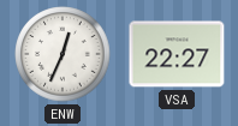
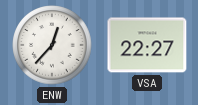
ENW: 12:34 -> 12:37 (52, 45)
